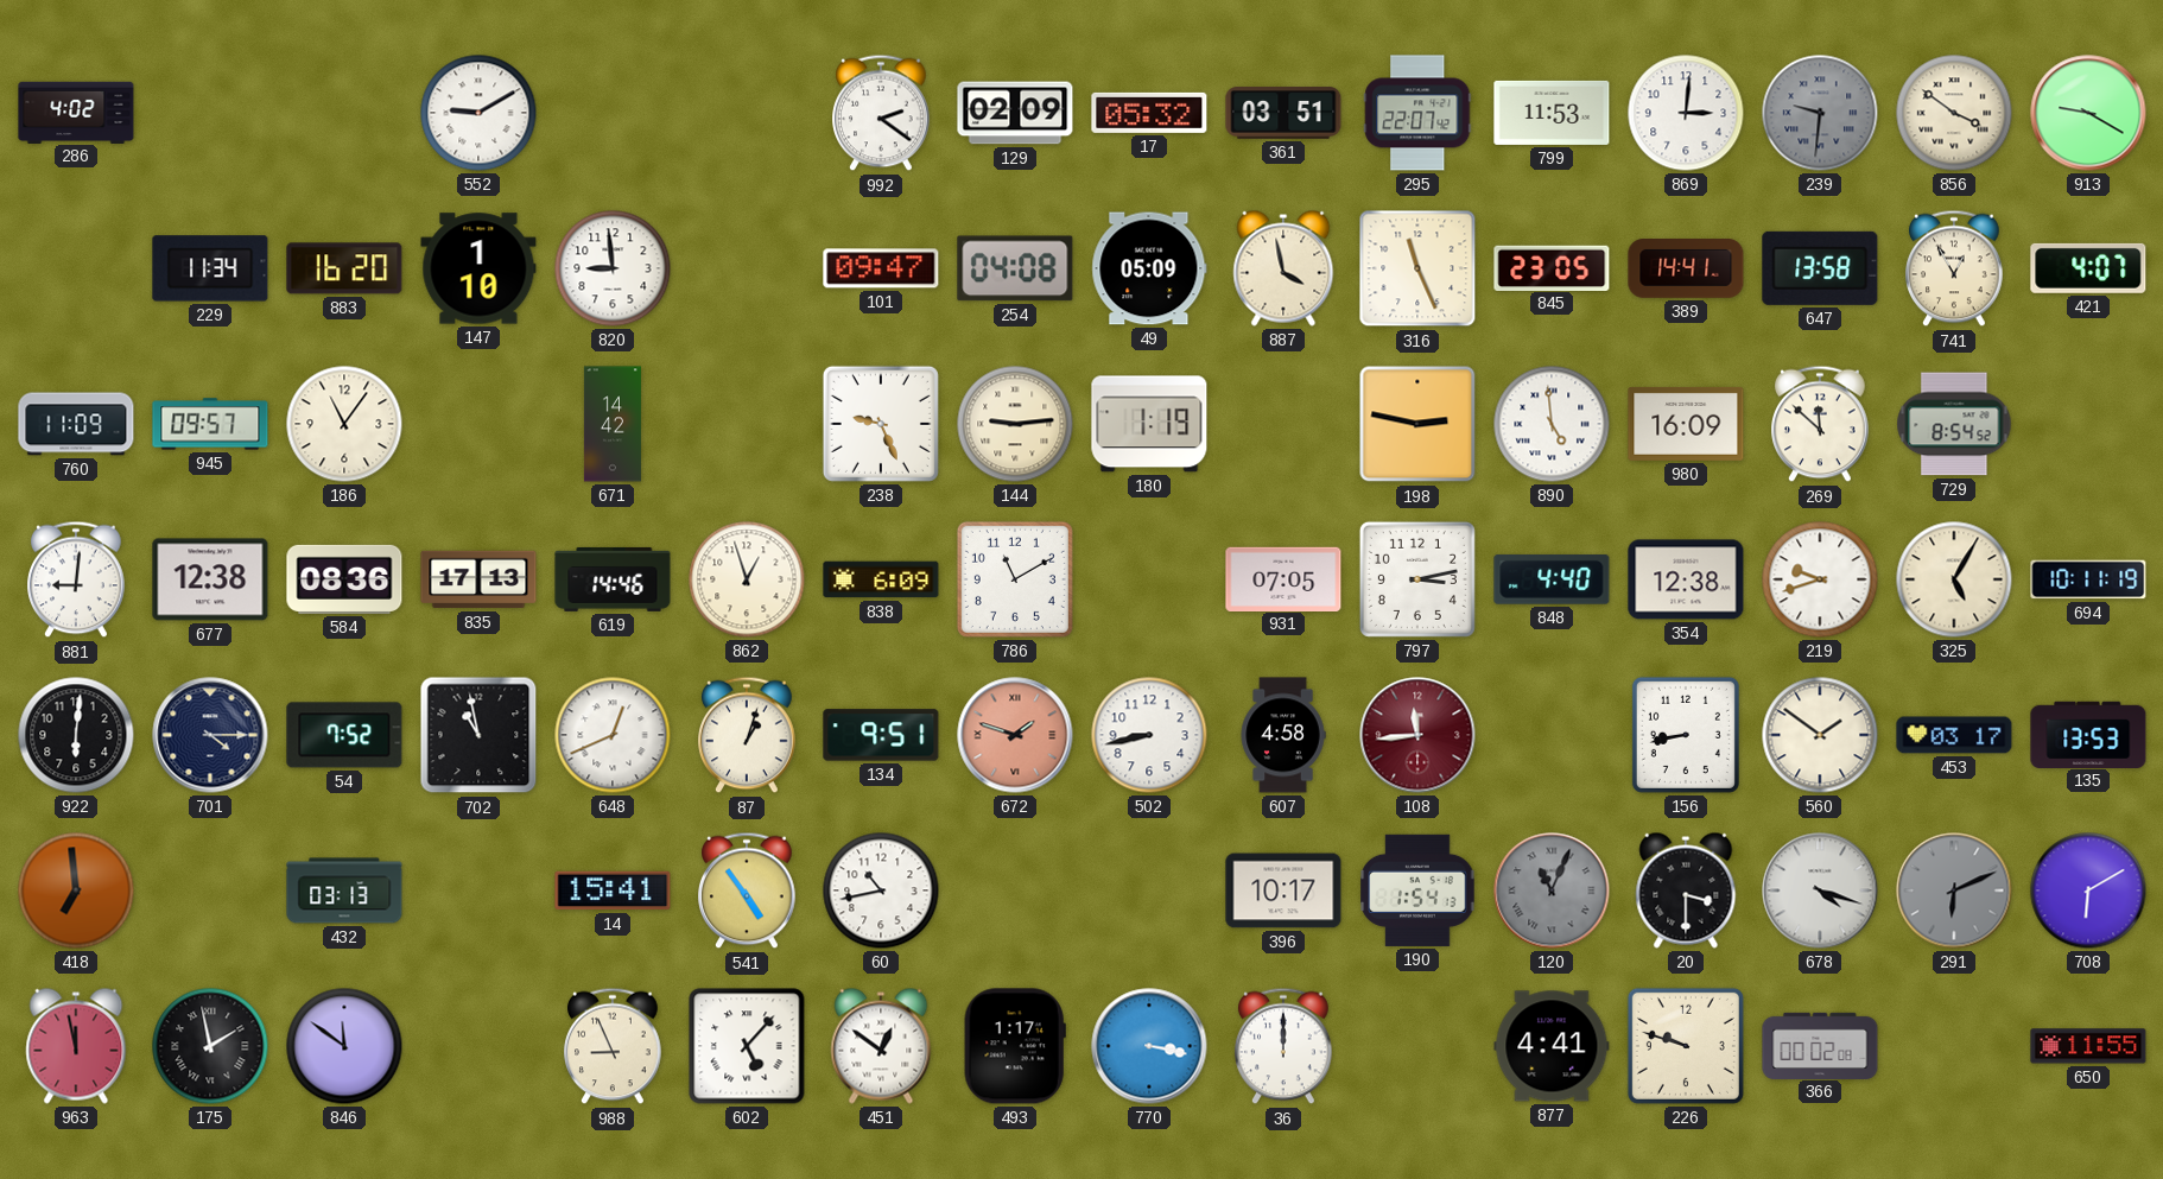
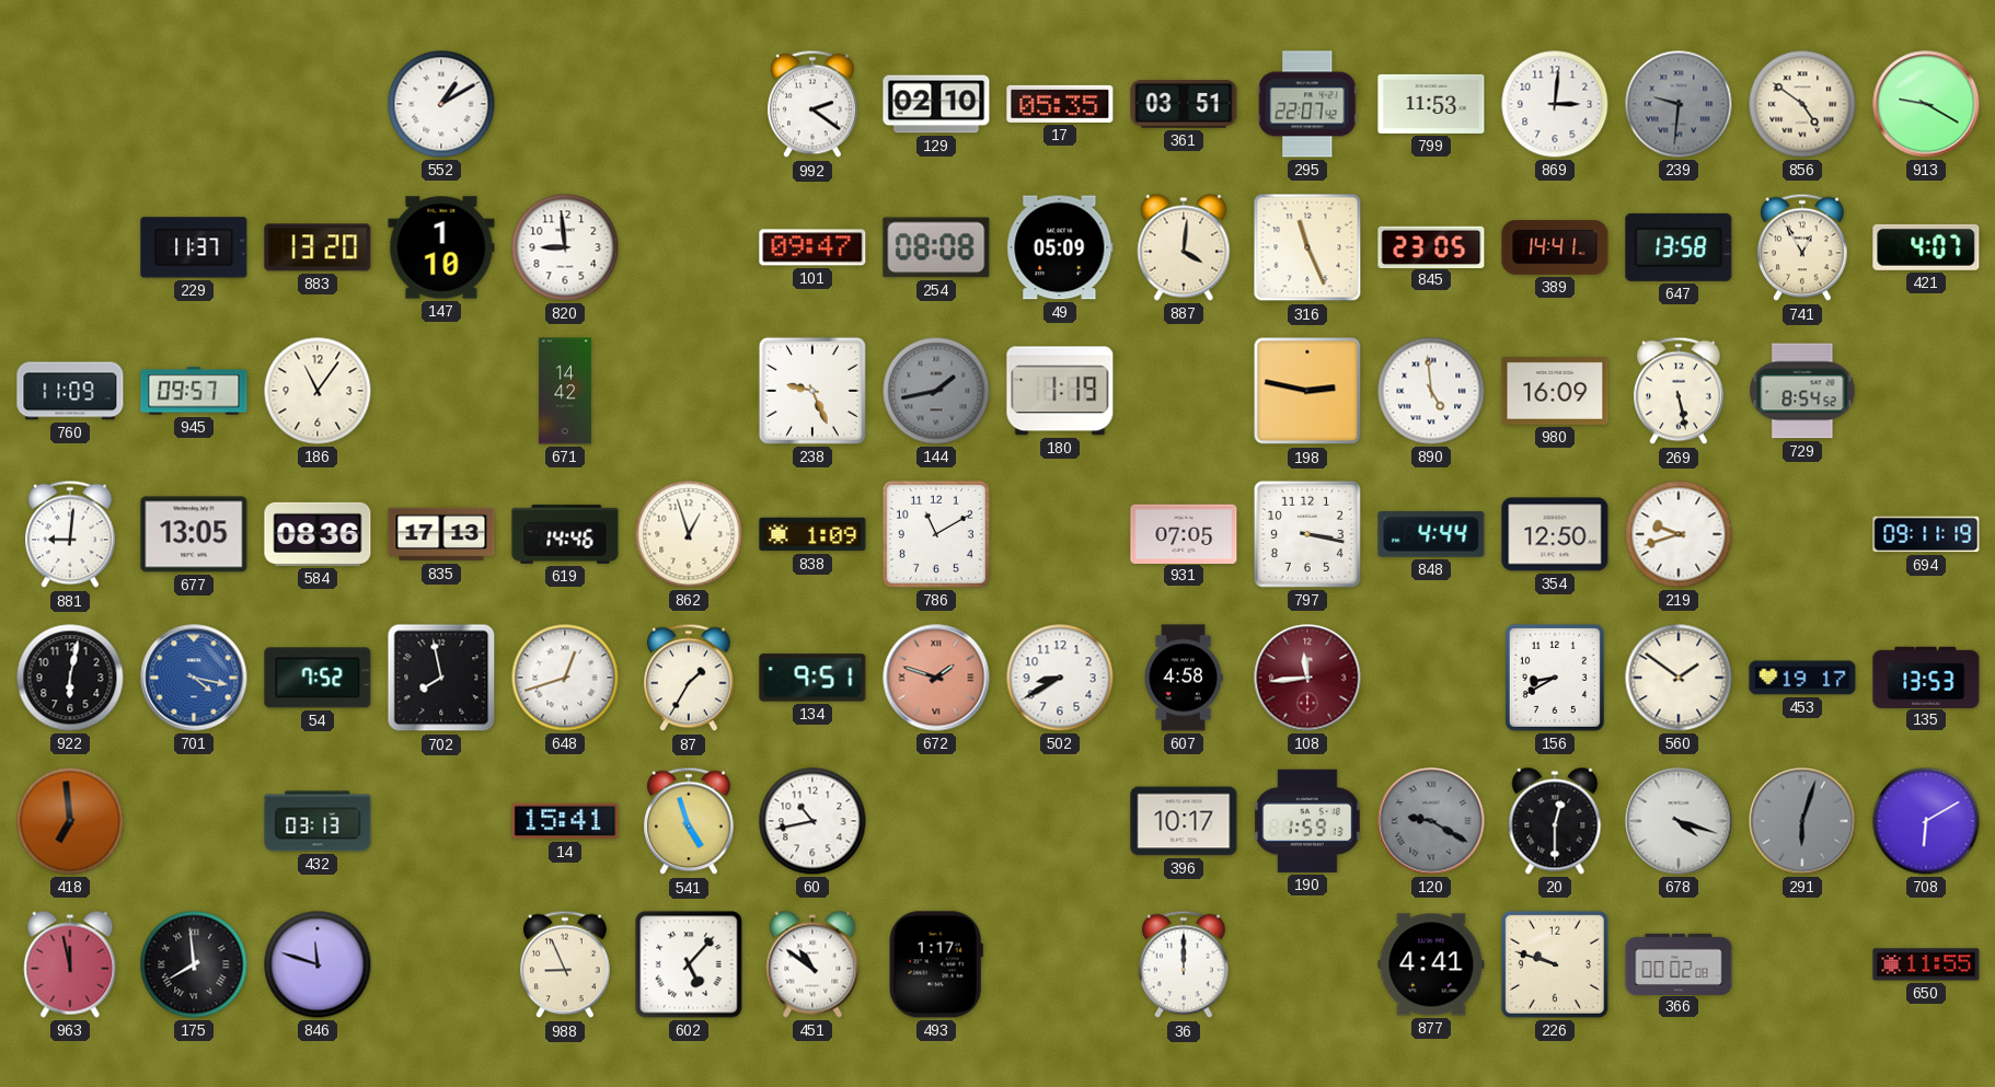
286: 4:02 -> none (76, 112)
552: 9:10 -> 1:10 (441, 104)
129: 02:09 -> 02:10 (936, 104)
17: 05:32 -> 05:35 (1060, 104)
856: 3:51 -> 4:51 (1802, 104)
229: 11:34 -> 11:37 (194, 247)
883: 16:20 -> 13:20 (318, 247)
254: 04:08 -> 08:08 (936, 247)
887: 3:58 -> 4:01 (1184, 247)
144: 9:14 -> 1:43 (936, 391)
144 dial: cream -> grey (936, 391)
269: 11:52 -> 5:28 (1679, 391)
677: 12:38 -> 13:05 (194, 534)
838: 6:09 -> 1:09 (812, 534)
797: 3:13 -> 3:17 (1307, 534)
848: 4:40 -> 4:44 (1431, 534)
354: 12:38 -> 12:50 (1555, 534)
325: 5:05 -> none (1954, 579)
694: 10:11 -> 09:11 (1926, 534)
922: 6:01 -> 6:02 (70, 678)
701: 4:15 -> 4:17 (194, 678)
701 dial: navy -> blue (194, 678)
702: 10:58 -> 7:58 (441, 678)
648: 12:41 -> 12:42 (565, 678)
87: 1:03 -> 1:35 (689, 678)
502: 8:43 -> 8:40 (1060, 678)
156: 8:43 -> 8:40 (1555, 678)
453: 03:17 -> 19:17 (1802, 678)
541: 4:54 -> 4:57 (689, 821)
190: 1:54 -> 1:59 (1307, 821)
120: 11:04 -> 9:20 (1431, 821)
20: 3:30 -> 12:30 (1555, 821)
291: 6:11 -> 6:03 (1802, 821)
175: 1:58 -> 7:59 (194, 964)
846: 11:51 -> 11:48 (318, 964)
451: 12:51 -> 10:51 (812, 964)
770: 3:17 -> none (1149, 1046)
